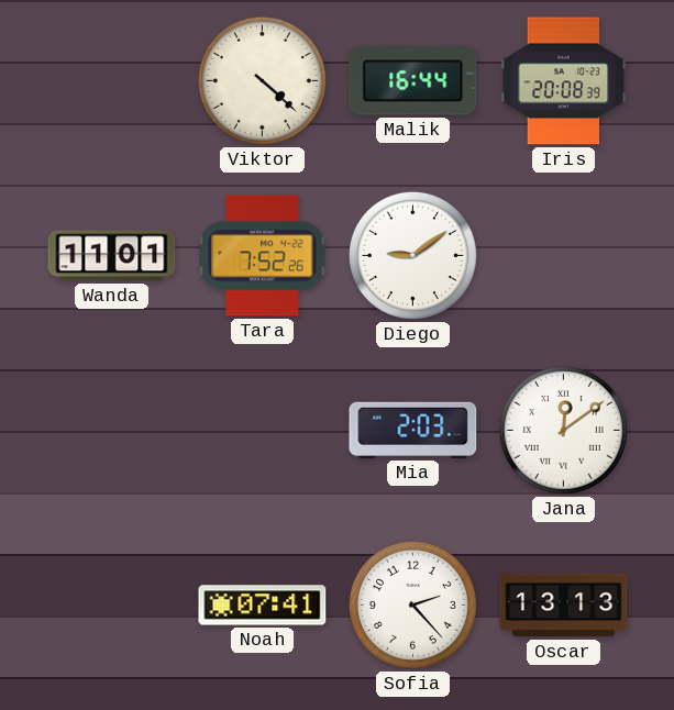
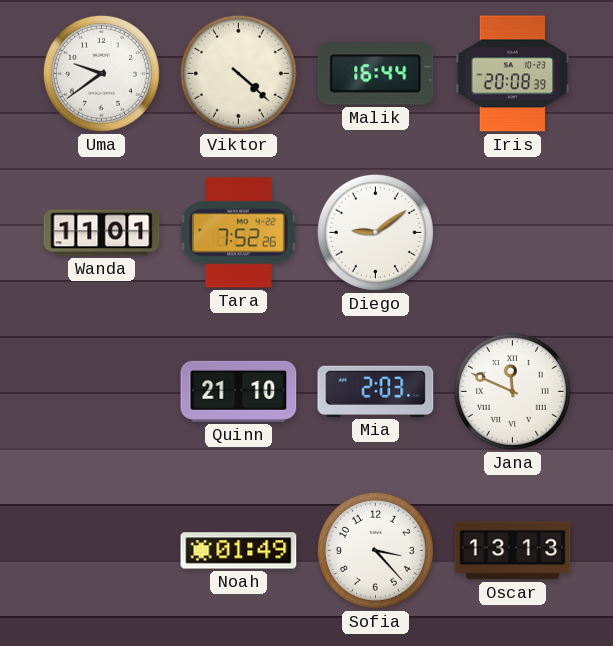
Uma: none -> 9:39 (101, 73)
Quinn: none -> 21:10 (239, 391)
Jana: 12:09 -> 11:49 (512, 391)
Noah: 07:41 -> 01:49 (239, 551)
Sofia: 2:23 -> 3:23 (375, 550)
